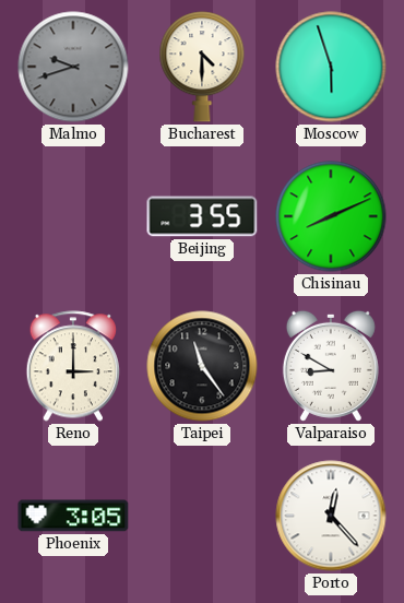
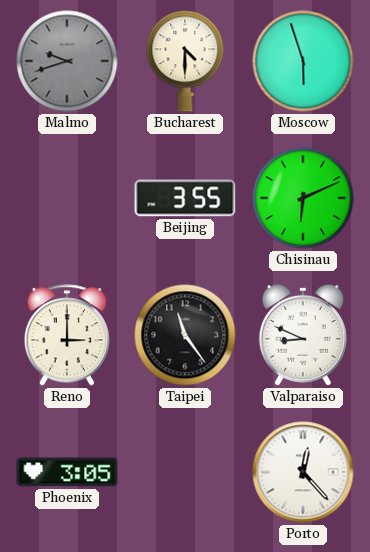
Chisinau: 8:11 -> 6:11 (303, 198)
Valparaiso: 8:50 -> 8:49 (303, 335)
